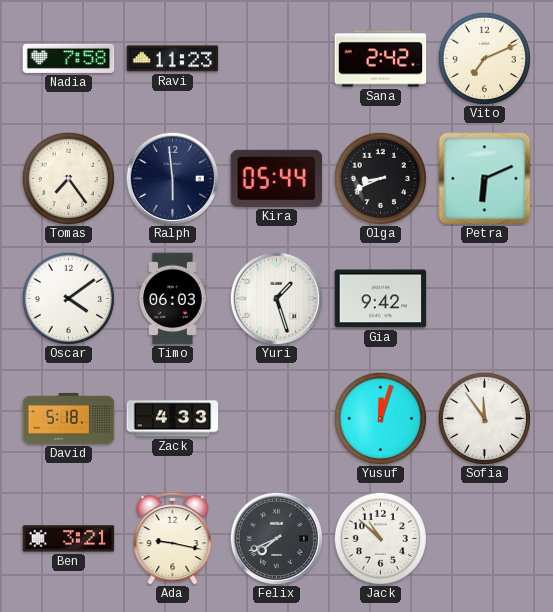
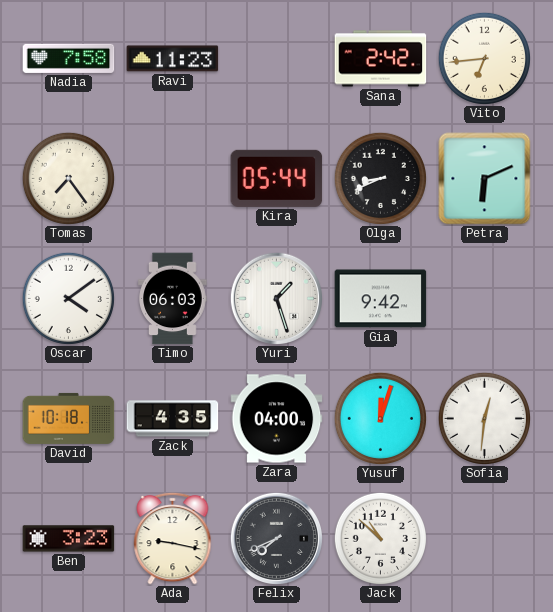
Vito: 7:11 -> 6:44 (484, 58)
Ralph: 5:59 -> none (172, 178)
David: 5:18 -> 10:18 (69, 418)
Zack: 4:33 -> 4:35 (173, 419)
Zara: none -> 04:00 (277, 419)
Sofia: 11:54 -> 12:31 (484, 418)
Ben: 3:21 -> 3:23 (69, 539)
